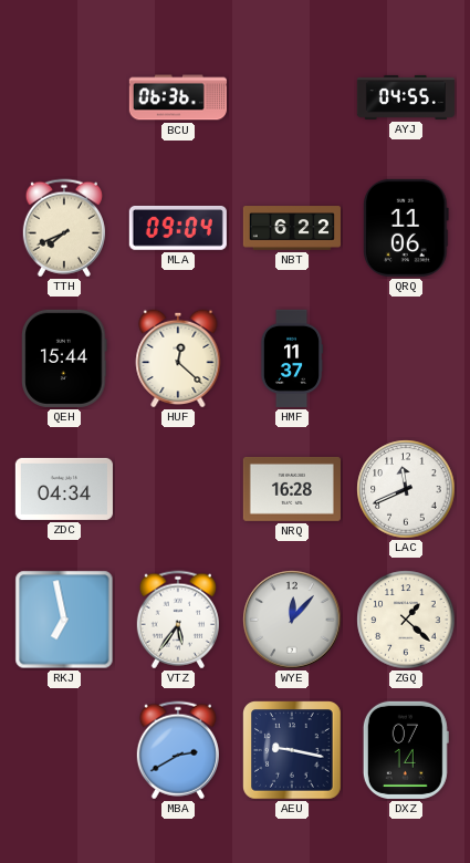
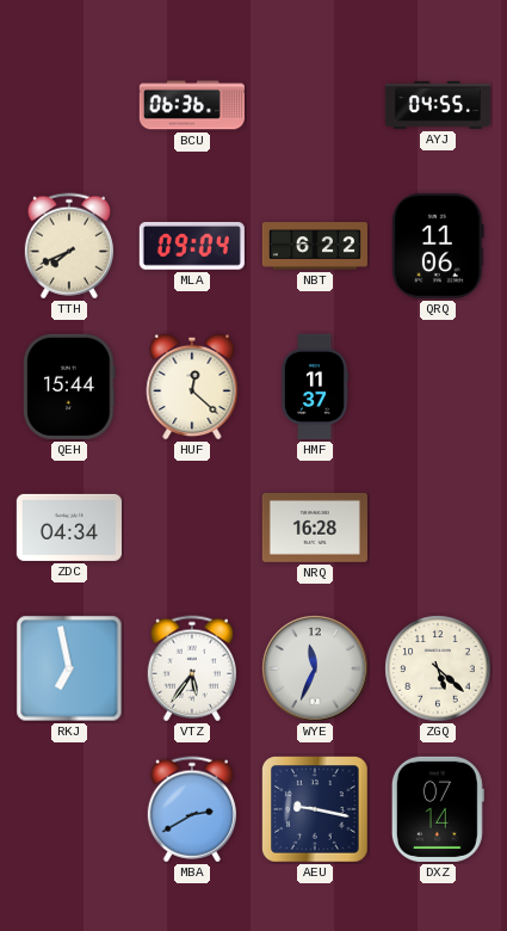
LAC: 11:41 -> none (406, 489)
WYE: 12:07 -> 11:34 (315, 668)
ZGQ: 1:22 -> 5:22 (438, 668)
